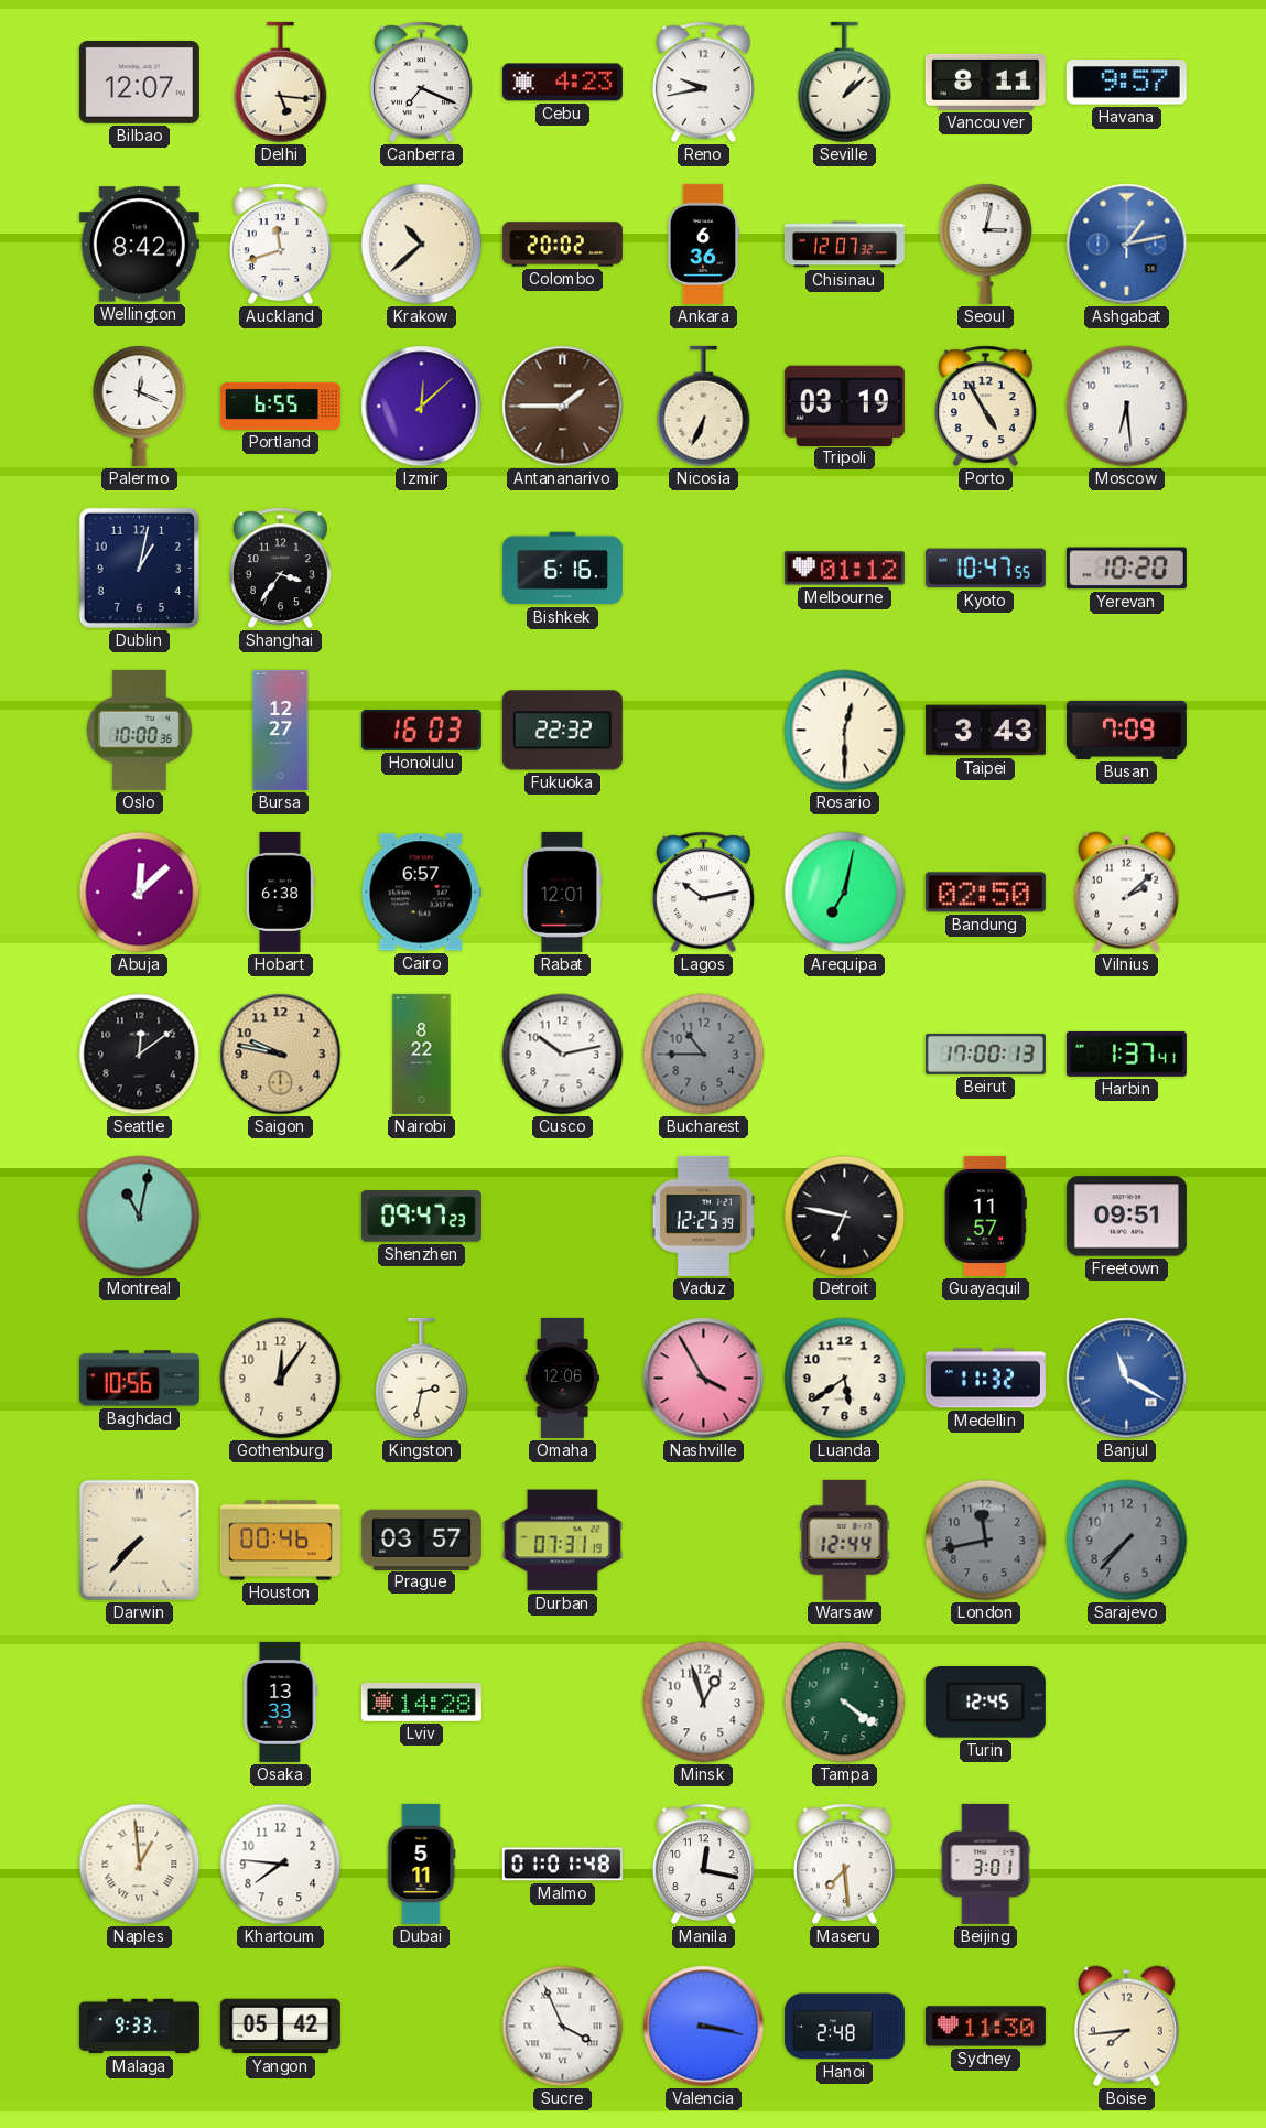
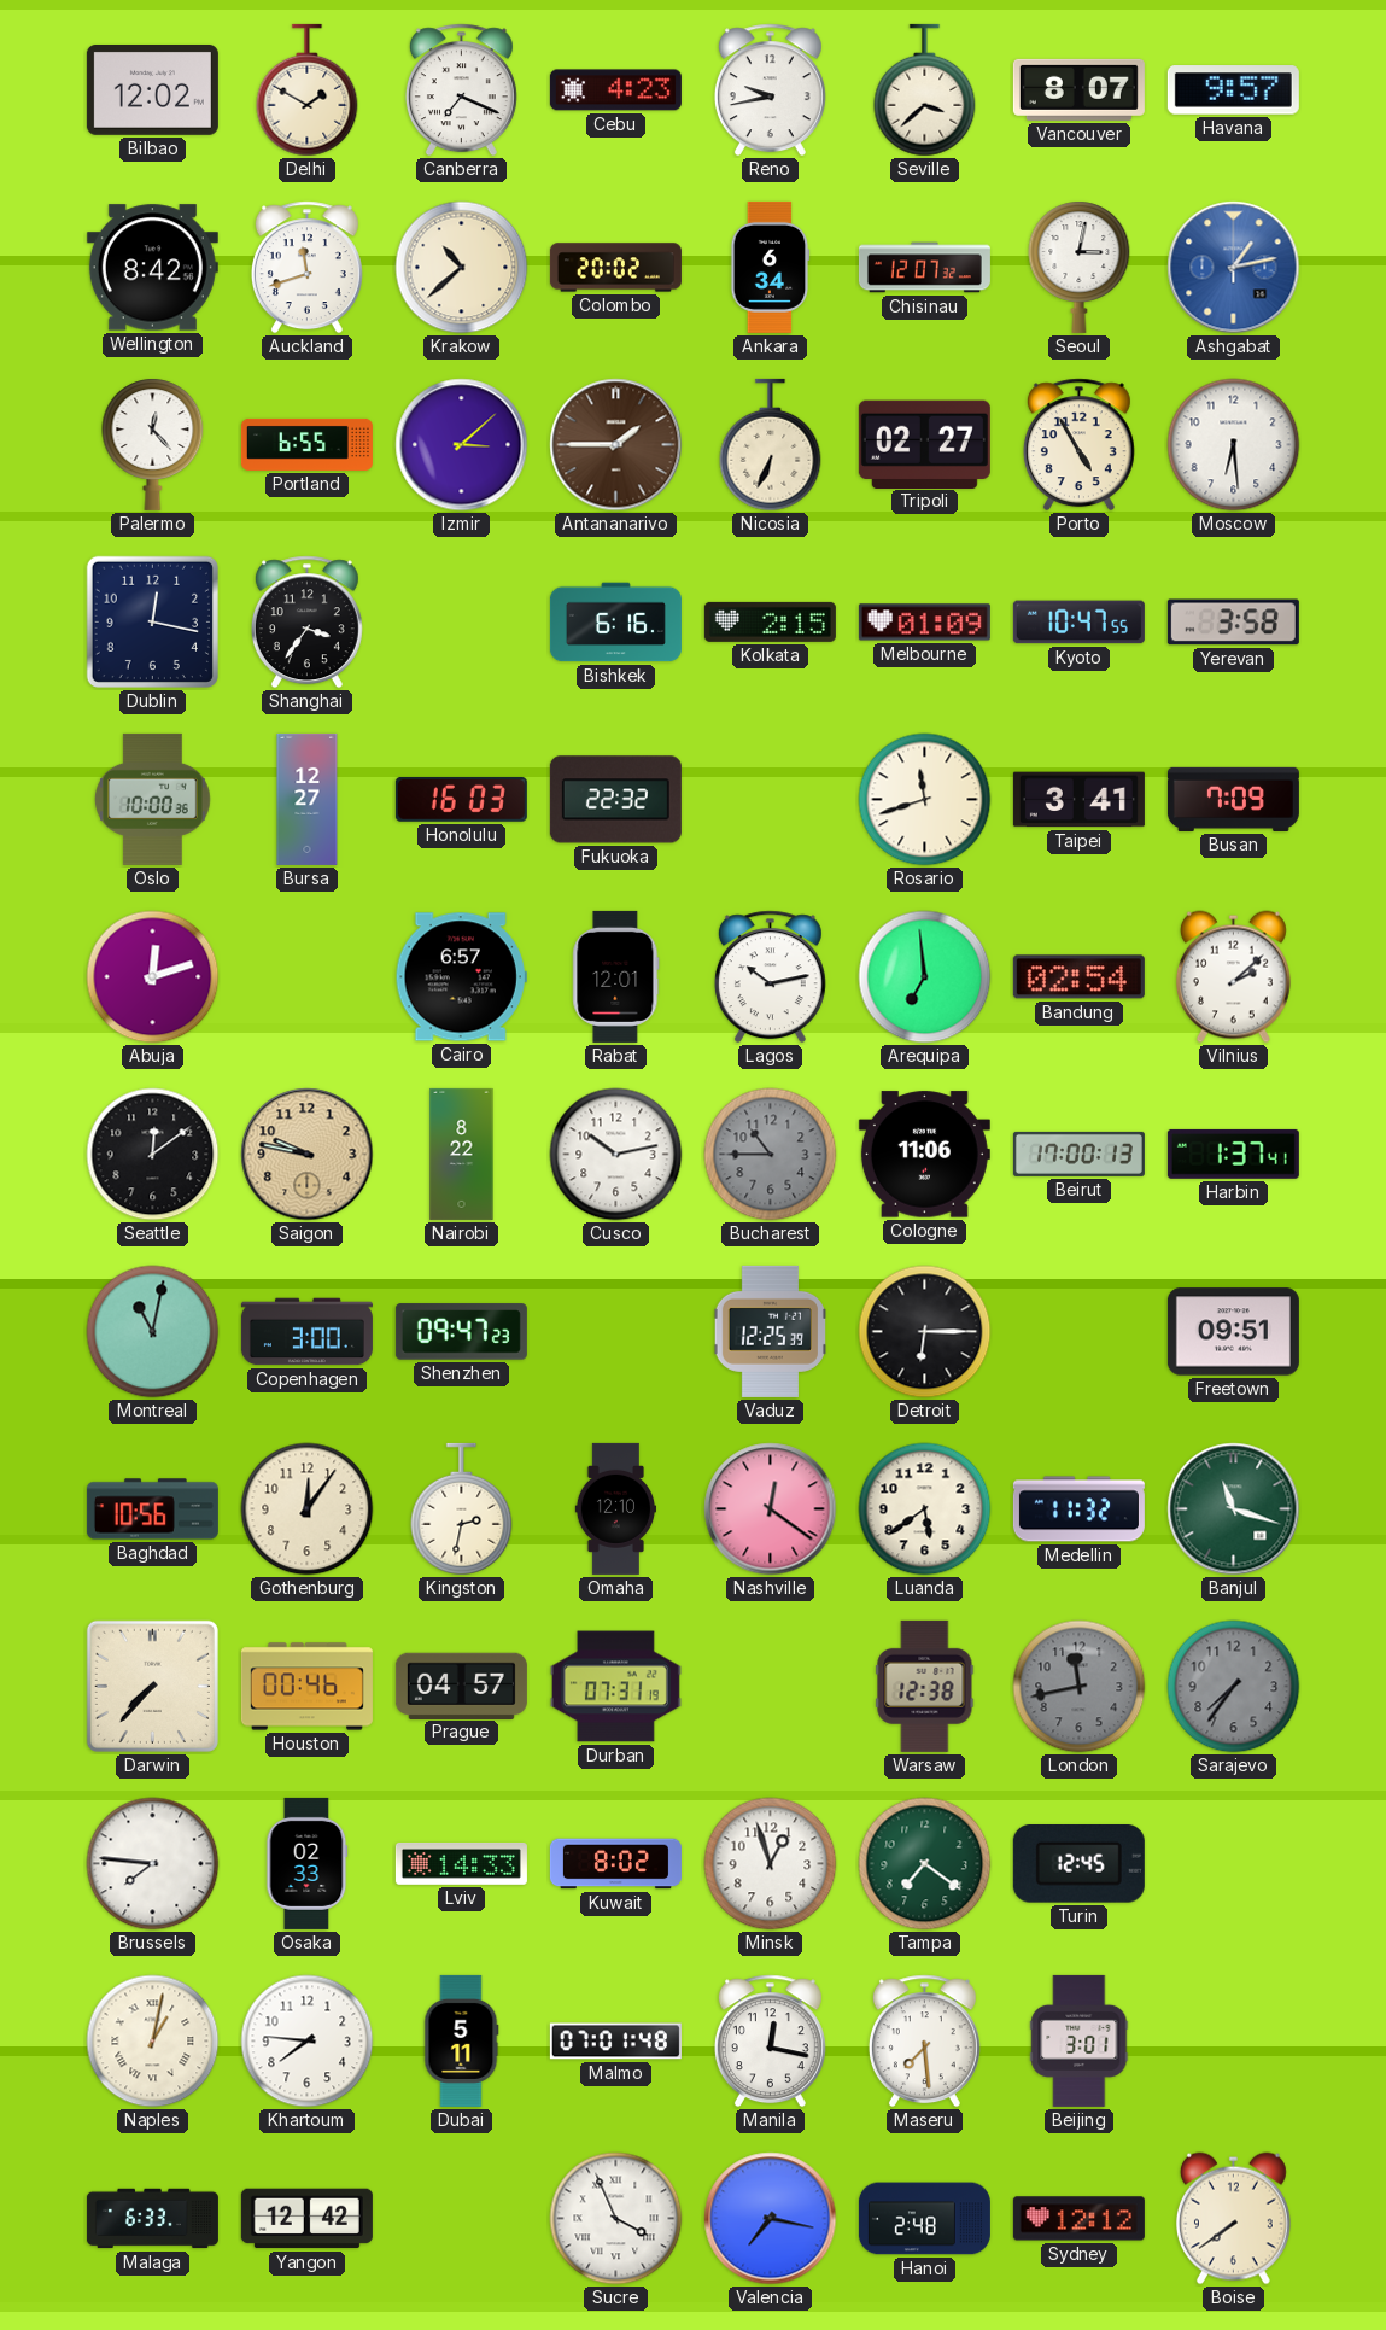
Bilbao: 12:07 -> 12:02 (152, 90)
Delhi: 5:16 -> 1:50 (308, 90)
Seville: 1:08 -> 3:38 (925, 90)
Vancouver: 8:11 -> 8:07 (1078, 89)
Ankara: 6:36 -> 6:34 (770, 267)
Palermo: 12:19 -> 12:23 (153, 444)
Izmir: 12:08 -> 3:08 (462, 445)
Tripoli: 03:19 -> 02:27 (924, 444)
Dublin: 1:02 -> 12:17 (152, 621)
Kolkata: none -> 2:15 (770, 621)
Melbourne: 01:12 -> 01:09 (924, 623)
Yerevan: 10:20 -> 3:58 (1233, 623)
Rosario: 12:30 -> 11:42 (925, 800)
Taipei: 3:43 -> 3:41 (1078, 800)
Abuja: 12:08 -> 12:12 (153, 977)
Hobart: 6:38 -> none (280, 892)
Arequipa: 7:02 -> 6:59 (925, 977)
Bandung: 02:50 -> 02:54 (1078, 977)
Cologne: none -> 11:06 (924, 1155)
Copenhagen: none -> 3:00 (306, 1332)
Detroit: 6:47 -> 6:15 (925, 1332)
Guayaquil: 11:57 -> none (985, 1216)
Omaha: 12:06 -> 12:10 (615, 1508)
Nashville: 3:55 -> 12:21 (771, 1509)
Banjul: 11:20 -> 11:18 (1234, 1509)
Banjul dial: blue -> green (1234, 1509)
Prague: 03:57 -> 04:57 (461, 1686)
Warsaw: 12:44 -> 12:38 (925, 1686)
Sarajevo: 7:37 -> 7:36 (1234, 1687)
Brussels: none -> 7:46 (153, 1864)
Osaka: 13:33 -> 02:33 (308, 1863)
Lviv: 14:28 -> 14:33 (461, 1863)
Kuwait: none -> 8:02 (615, 1864)
Tampa: 4:21 -> 7:21 (925, 1864)
Naples: 12:59 -> 1:02 (153, 2042)
Malmo: 01:01 -> 07:01 (615, 2042)
Malaga: 9:33 -> 6:33 (152, 2219)
Yangon: 05:42 -> 12:42 (306, 2219)
Valencia: 3:17 -> 7:17 (771, 2219)
Sydney: 11:30 -> 12:12 (1078, 2219)
Boise: 7:44 -> 7:39 (1233, 2219)
